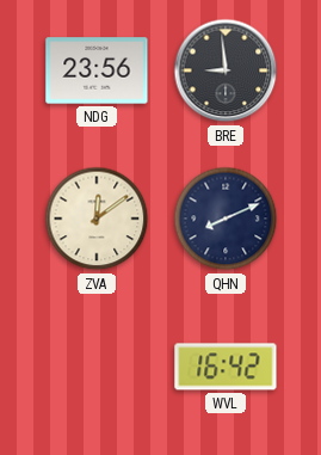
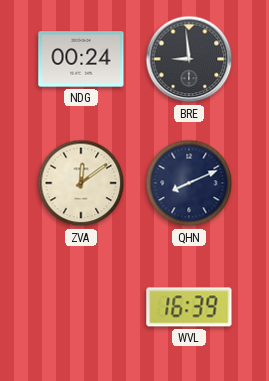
NDG: 23:56 -> 00:24 (81, 59)
WVL: 16:42 -> 16:39 (189, 307)
